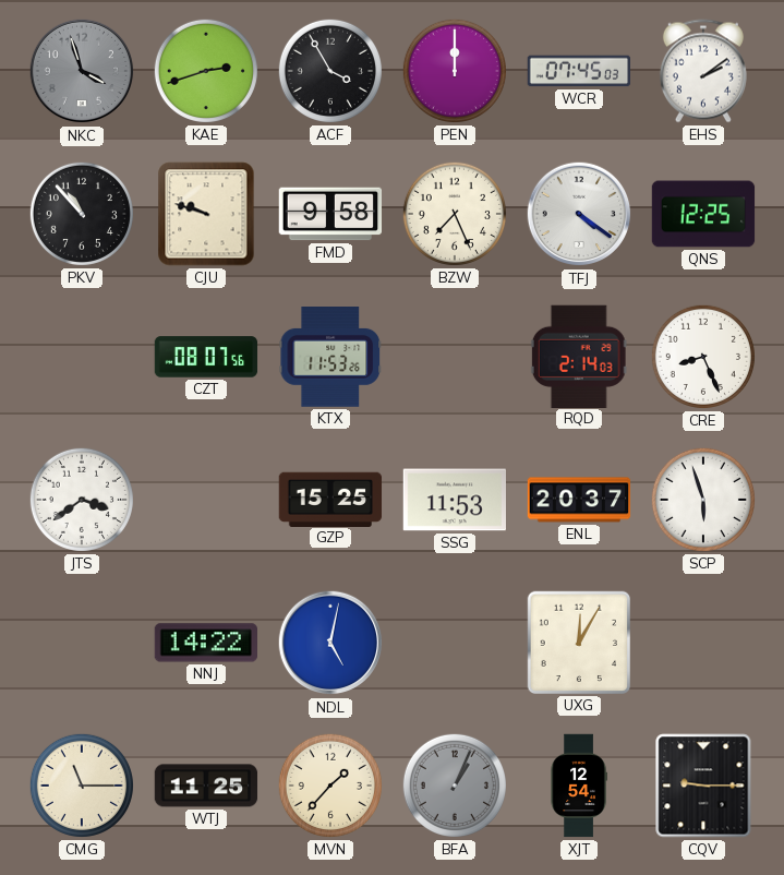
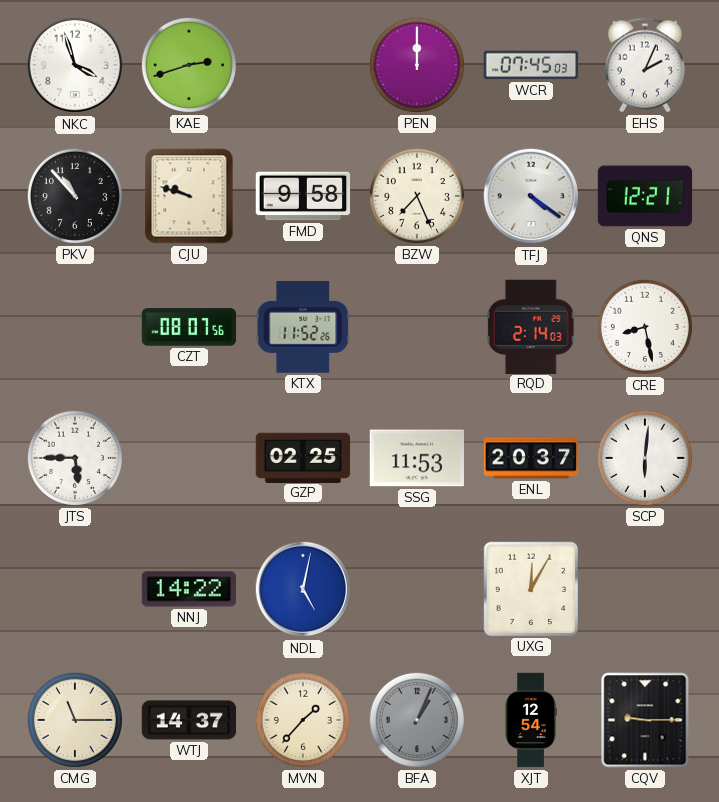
NKC dial: grey -> white (75, 65)
ACF: 3:55 -> none (330, 71)
EHS: 2:09 -> 2:04 (645, 65)
QNS: 12:25 -> 12:21 (645, 196)
KTX: 11:53 -> 11:52 (302, 328)
CRE: 8:26 -> 8:28 (645, 327)
JTS: 3:39 -> 5:45 (75, 458)
GZP: 15:25 -> 02:25 (303, 457)
SCP: 5:57 -> 6:01 (645, 458)
WTJ: 11:25 -> 14:37 (189, 720)
